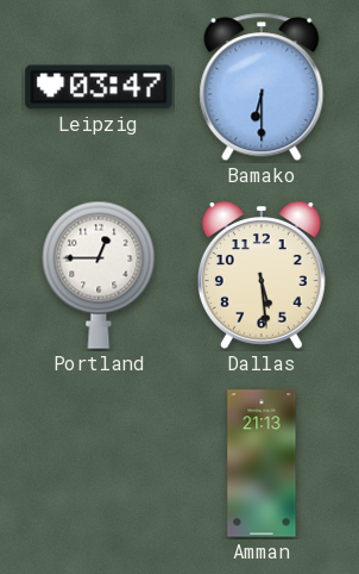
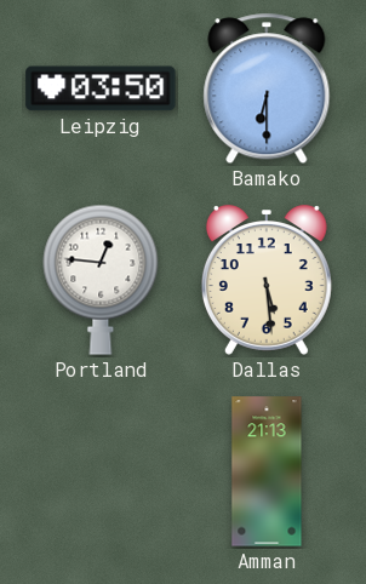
Leipzig: 03:47 -> 03:50 (101, 88)
Portland: 12:45 -> 12:46 (101, 280)
